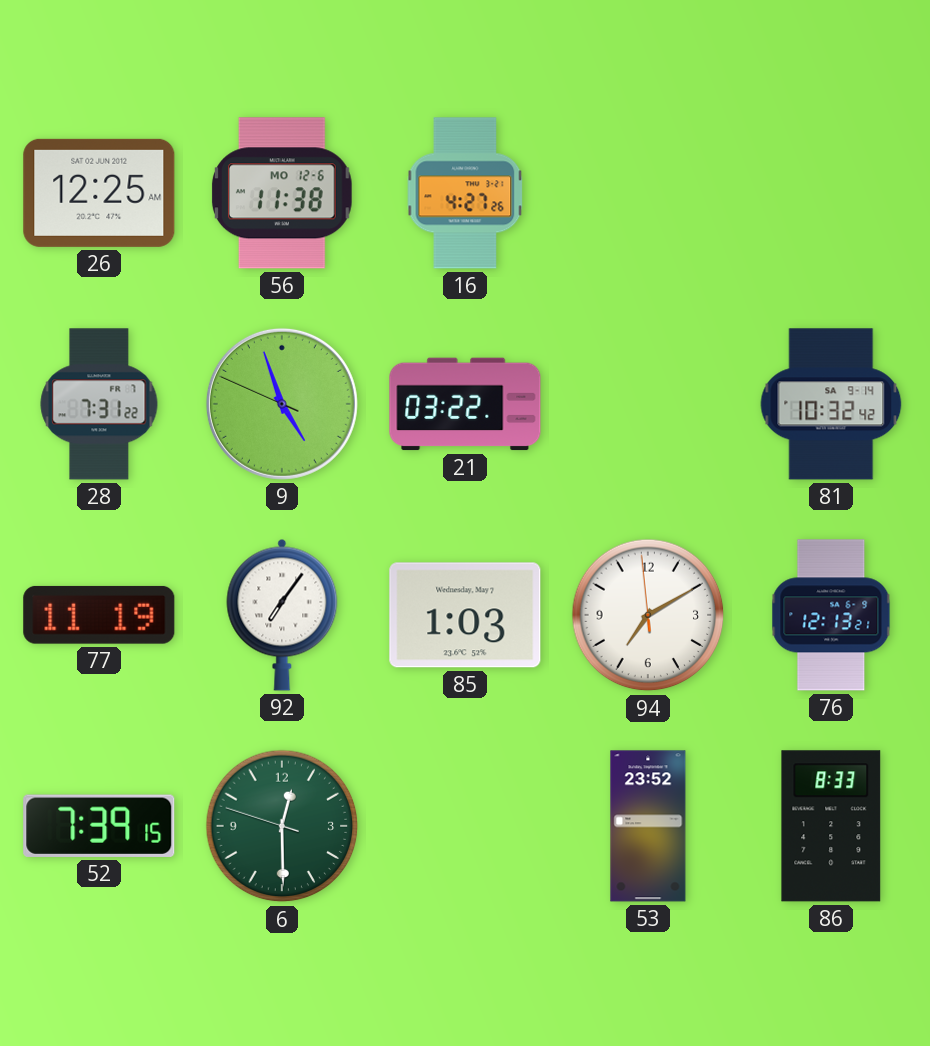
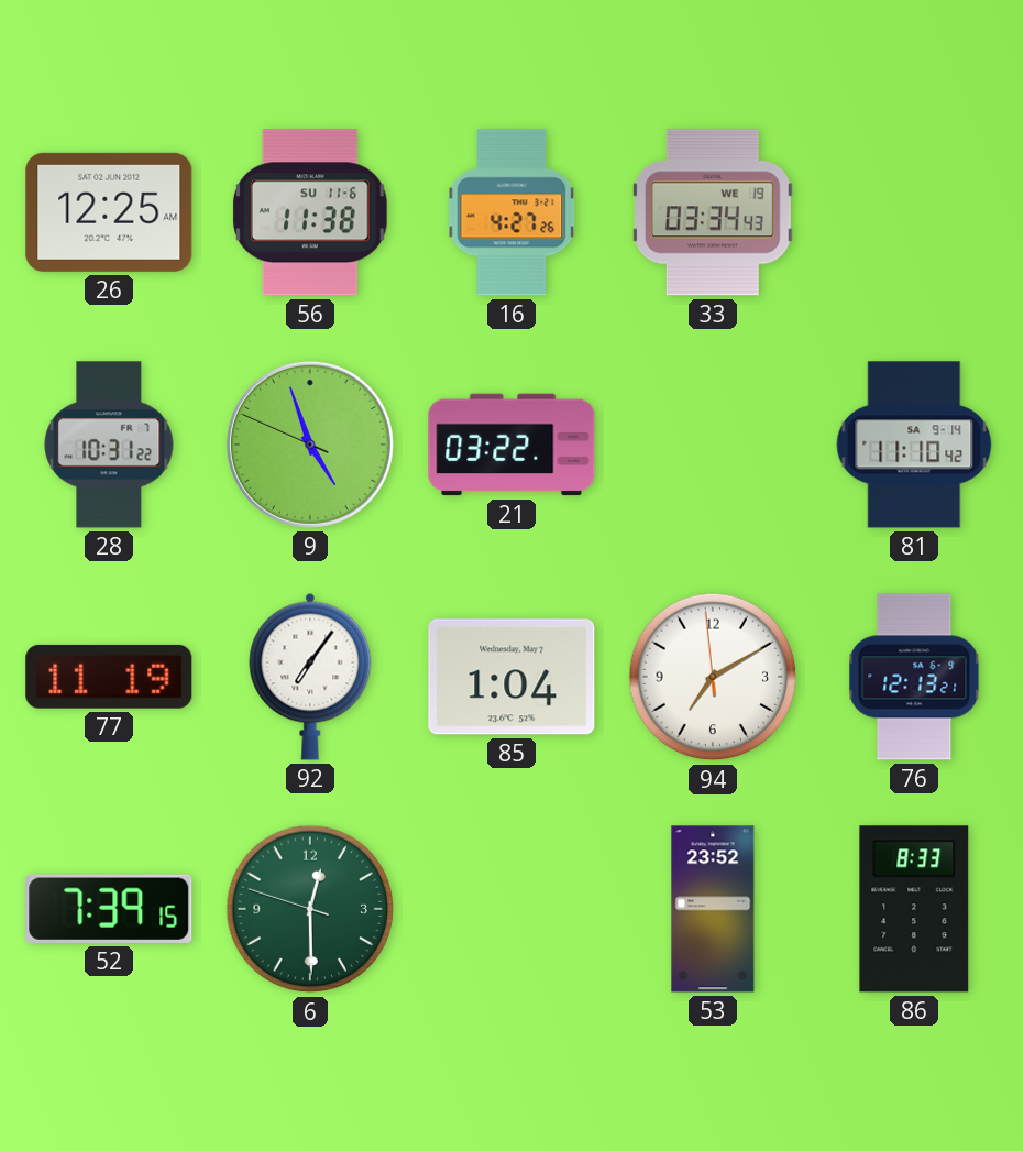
56 date: MO 12-6 -> SU 11-6 (310, 212)
33: none -> 03:34 (713, 212)
28: 7:31 -> 10:31 (109, 445)
81: 10:32 -> 11:10 (914, 445)
85: 1:03 -> 1:04 (512, 677)
